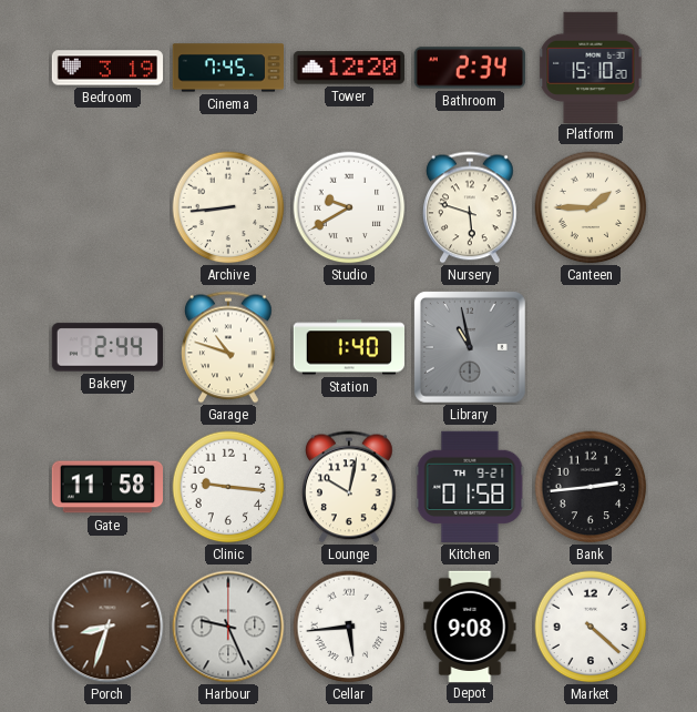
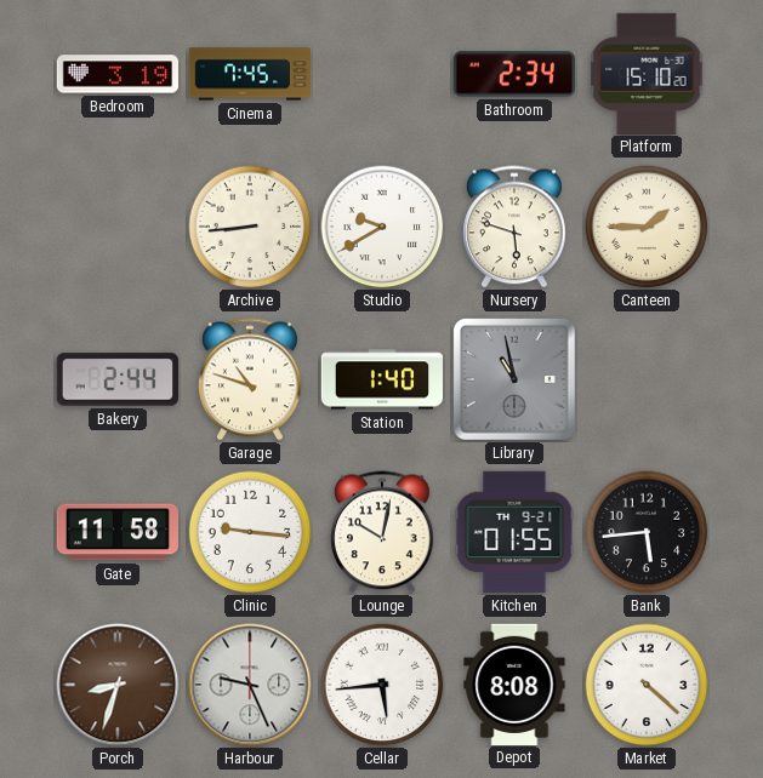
Tower: 12:20 -> none (348, 68)
Kitchen: 01:58 -> 01:55 (514, 532)
Bank: 2:44 -> 5:44 (647, 532)
Depot: 9:08 -> 8:08 (514, 683)
